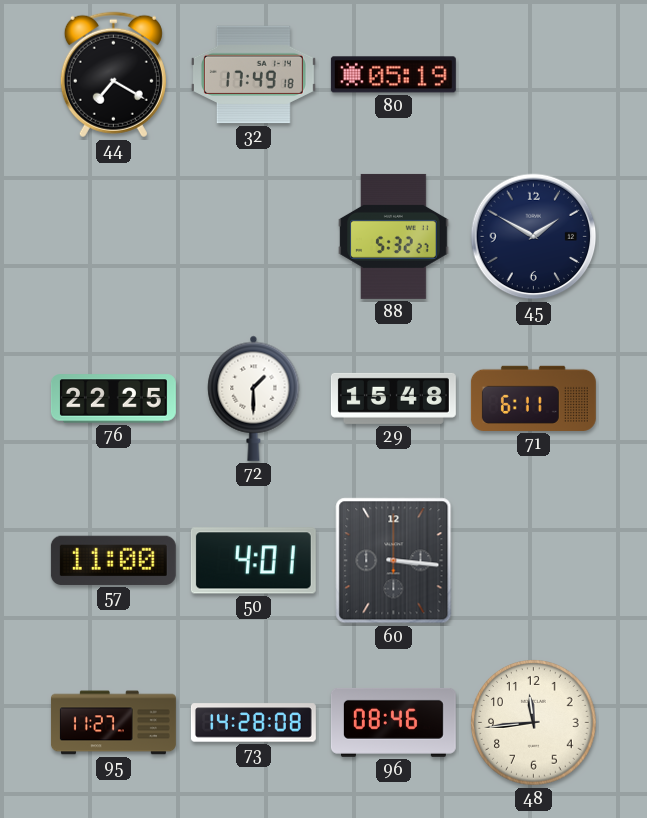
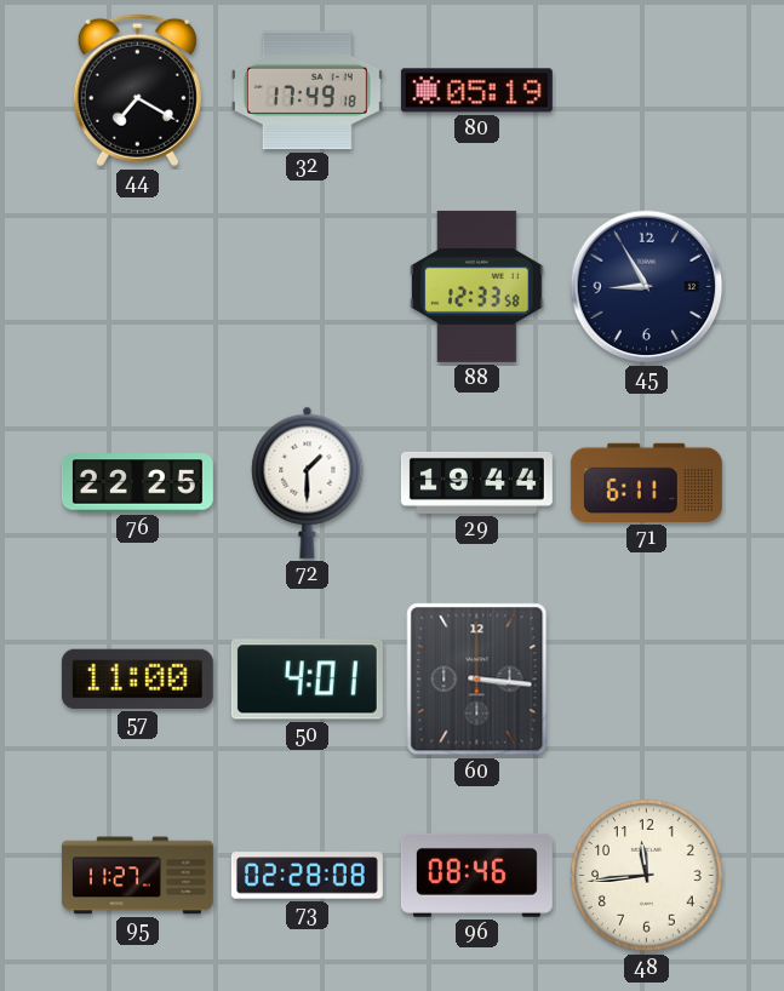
88: 5:32 -> 12:33 (477, 286)
45: 1:50 -> 8:55 (647, 287)
29: 15:48 -> 19:44 (476, 482)
73: 14:28 -> 02:28 (307, 876)
